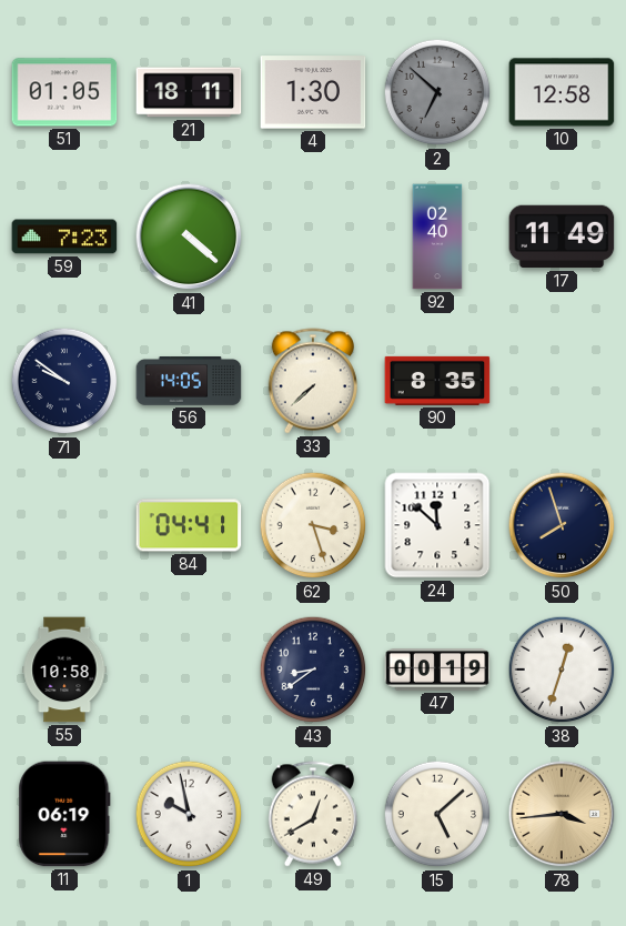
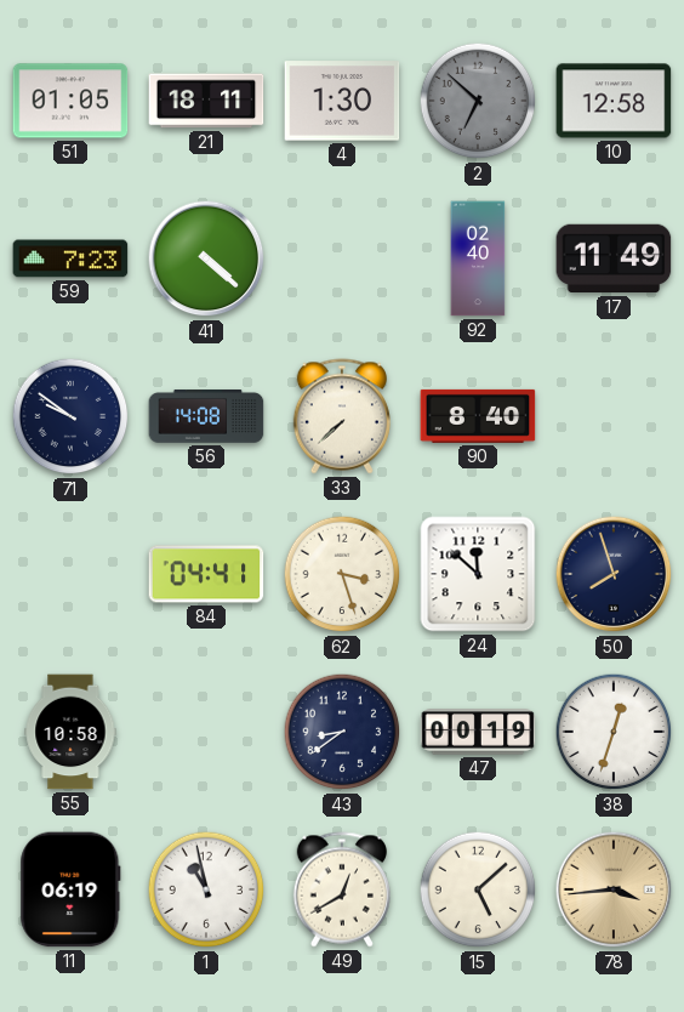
56: 14:05 -> 14:08 (206, 417)
90: 8:35 -> 8:40 (478, 416)
1: 9:58 -> 10:58 (206, 889)
